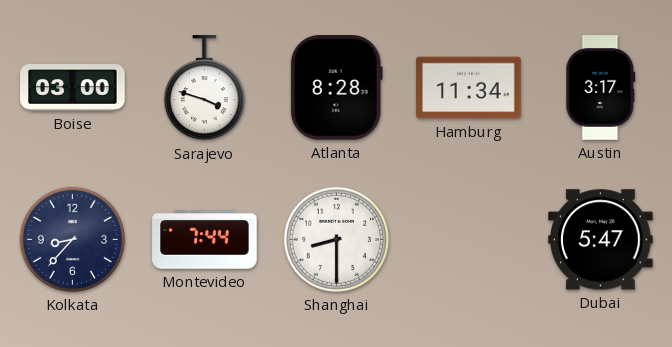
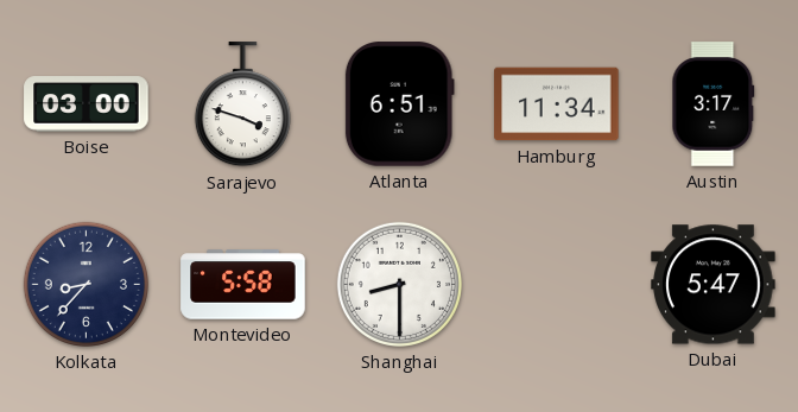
Atlanta: 8:28 -> 6:51 (399, 104)
Montevideo: 7:44 -> 5:58 (243, 285)
